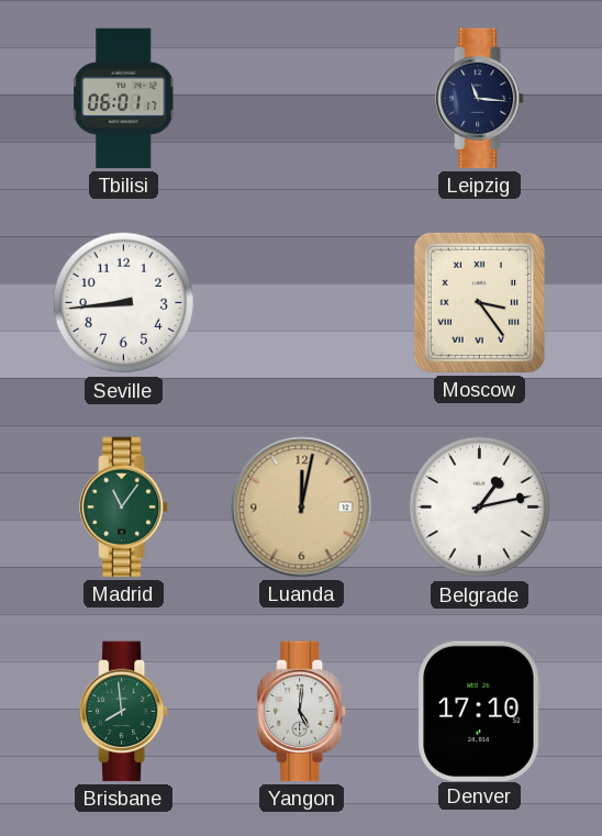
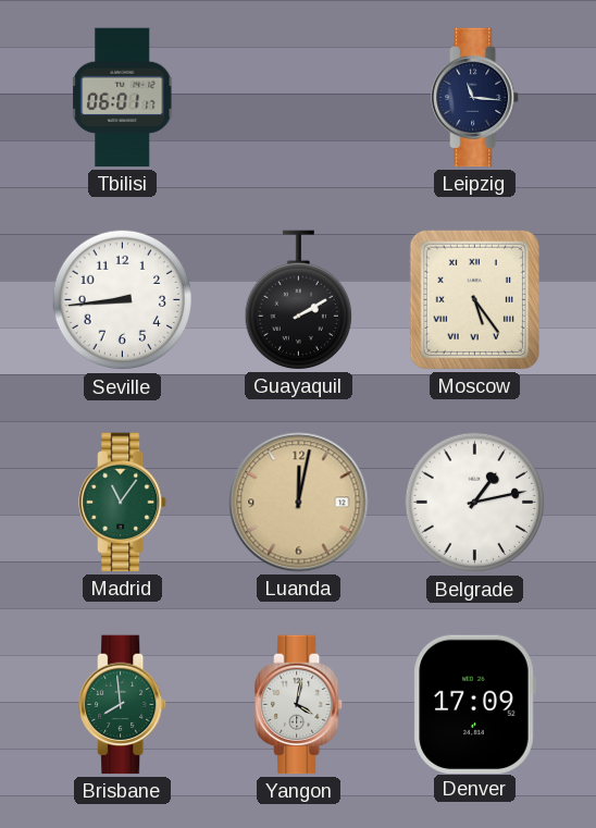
Guayaquil: none -> 2:10 (298, 300)
Moscow: 3:24 -> 5:24 (474, 299)
Yangon: 5:01 -> 4:02 (299, 705)
Denver: 17:10 -> 17:09 (474, 704)
